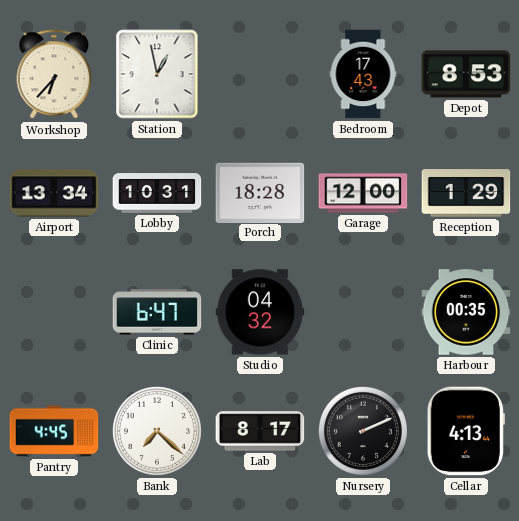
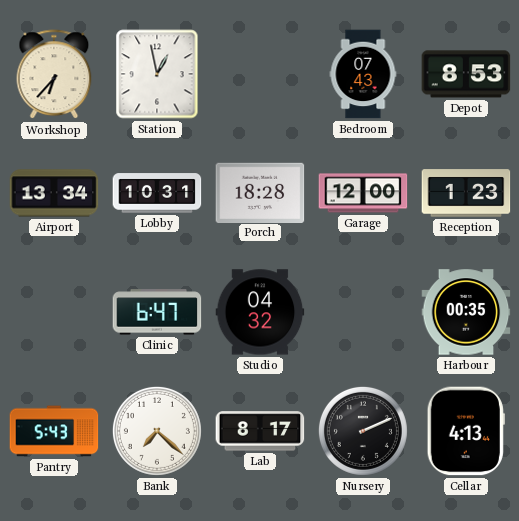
Bedroom: 17:43 -> 07:43 (363, 74)
Reception: 1:29 -> 1:23 (466, 193)
Pantry: 4:45 -> 5:43 (54, 431)
